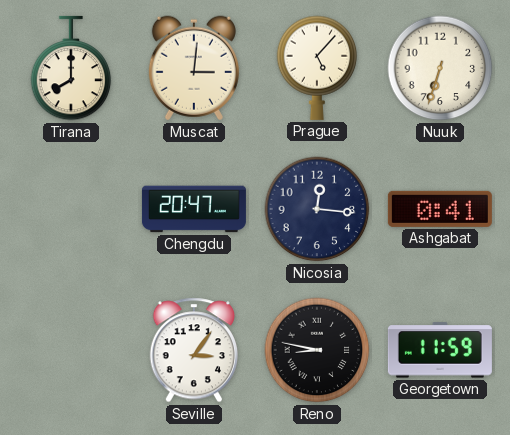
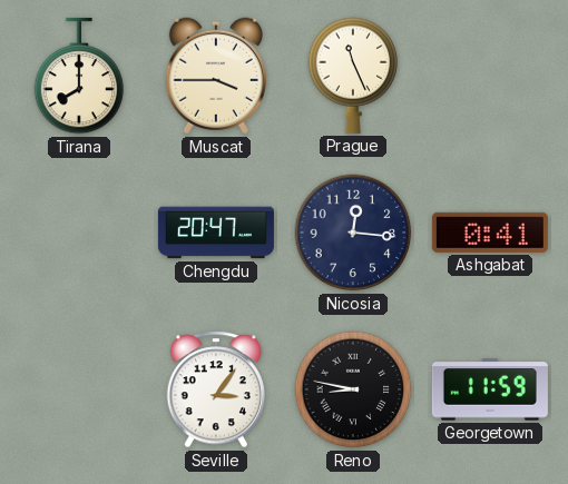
Muscat: 3:01 -> 3:45 (216, 76)
Prague: 5:07 -> 11:26 (353, 76)
Nuuk: 6:33 -> none (440, 68)
